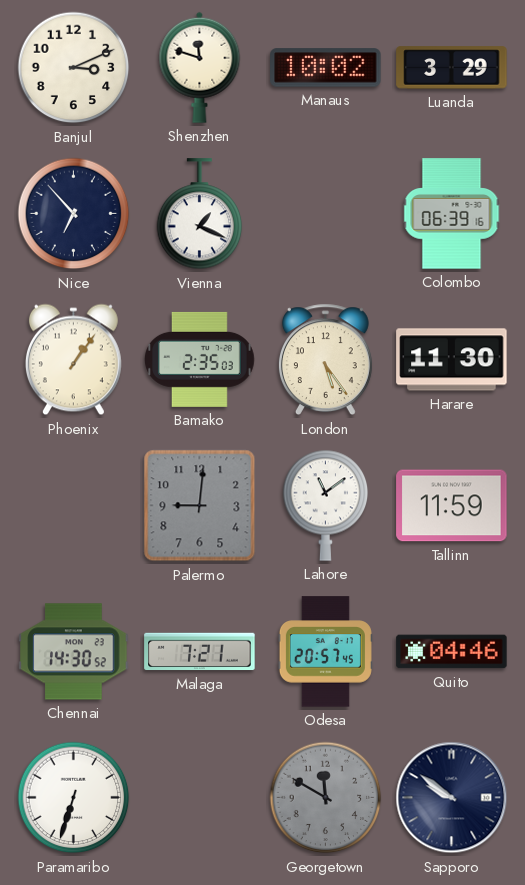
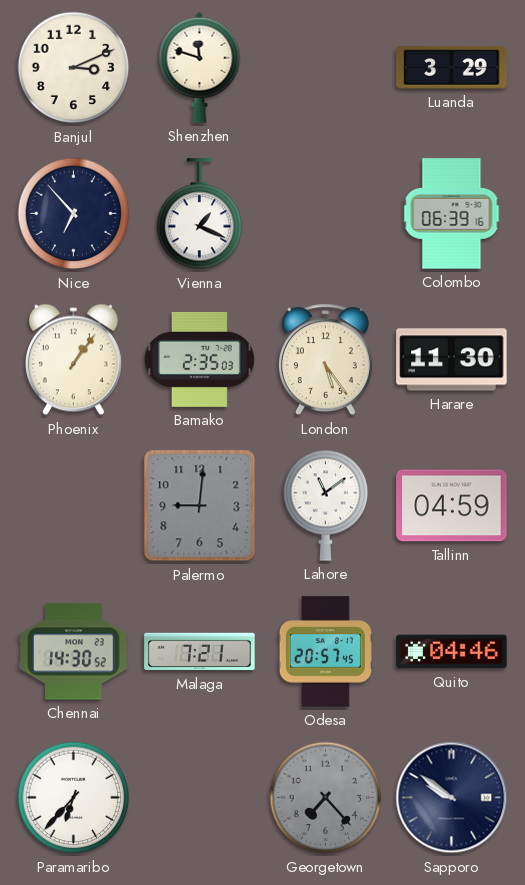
Manaus: 10:02 -> none (326, 68)
Tallinn: 11:59 -> 04:59 (452, 506)
Paramaribo: 6:33 -> 6:37 (74, 798)
Georgetown: 11:50 -> 7:23 (326, 798)
